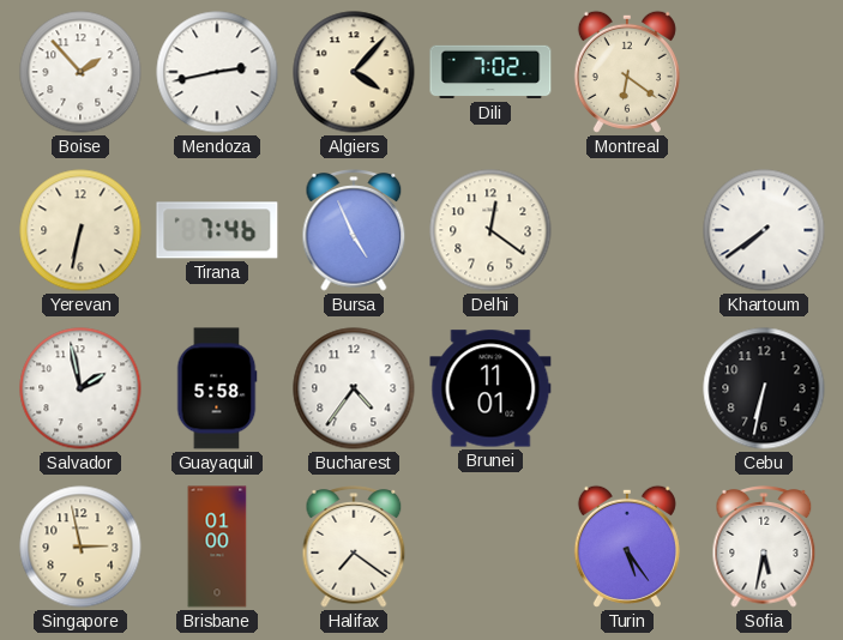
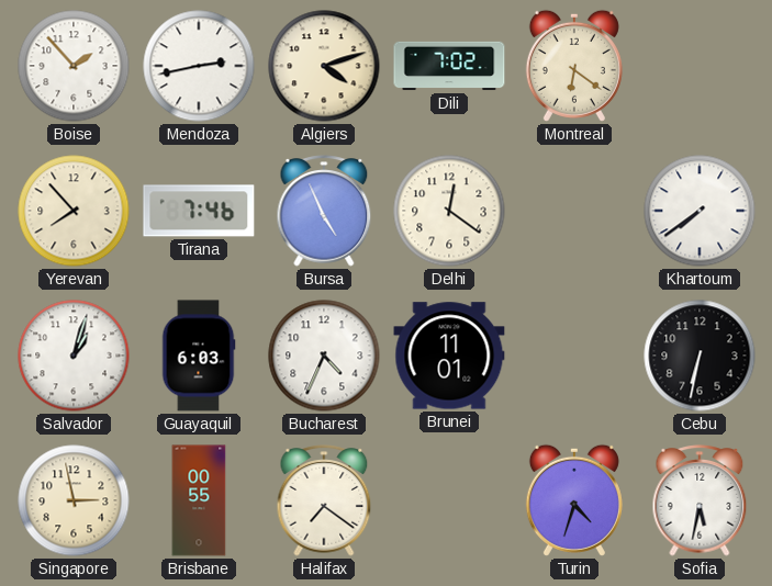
Algiers: 4:07 -> 4:12 (324, 66)
Yerevan: 6:32 -> 7:53 (74, 211)
Salvador: 1:58 -> 1:03 (74, 356)
Guayaquil: 5:58 -> 6:03 (199, 356)
Bucharest: 4:36 -> 4:34 (324, 356)
Brisbane: 01:00 -> 00:55 (199, 500)
Turin: 5:24 -> 4:33 (574, 500)
